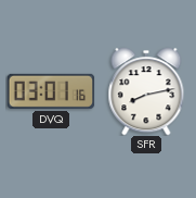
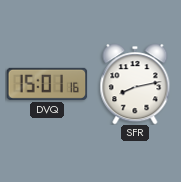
DVQ: 03:01 -> 15:01 (47, 84)
